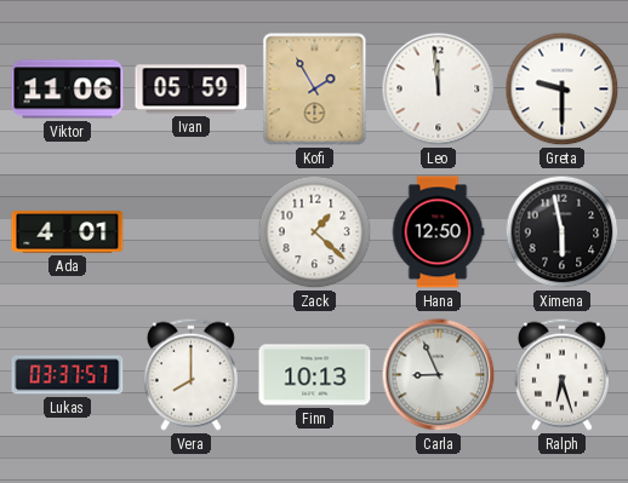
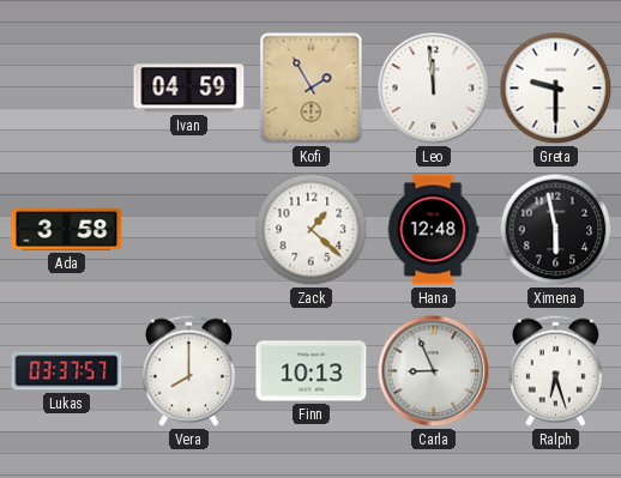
Viktor: 11:06 -> none (68, 90)
Ivan: 05:59 -> 04:59 (189, 89)
Ada: 4:01 -> 3:58 (67, 230)
Hana: 12:50 -> 12:48 (433, 230)
